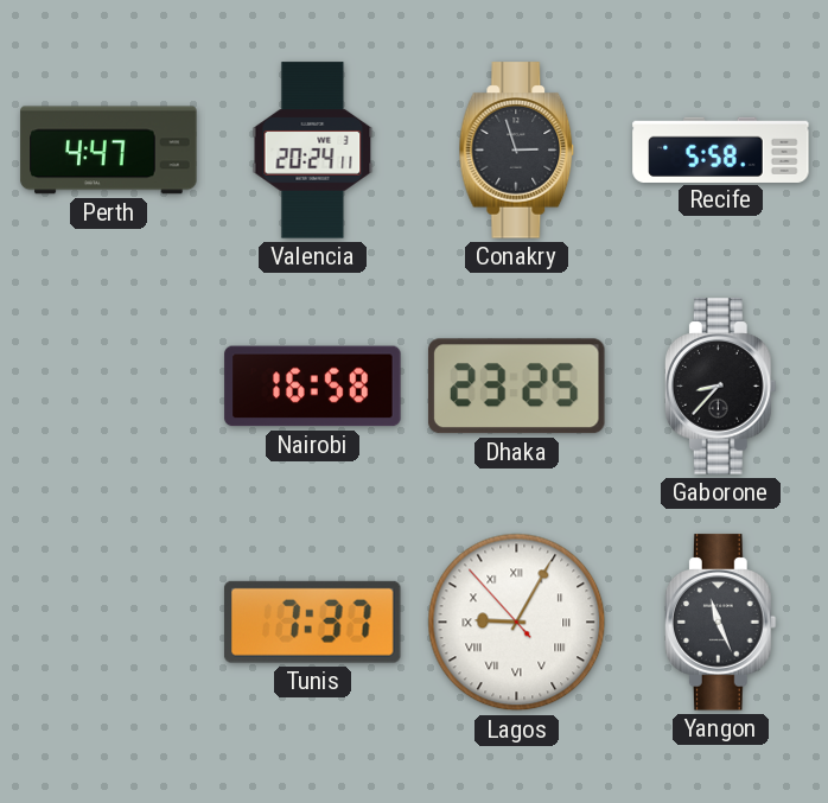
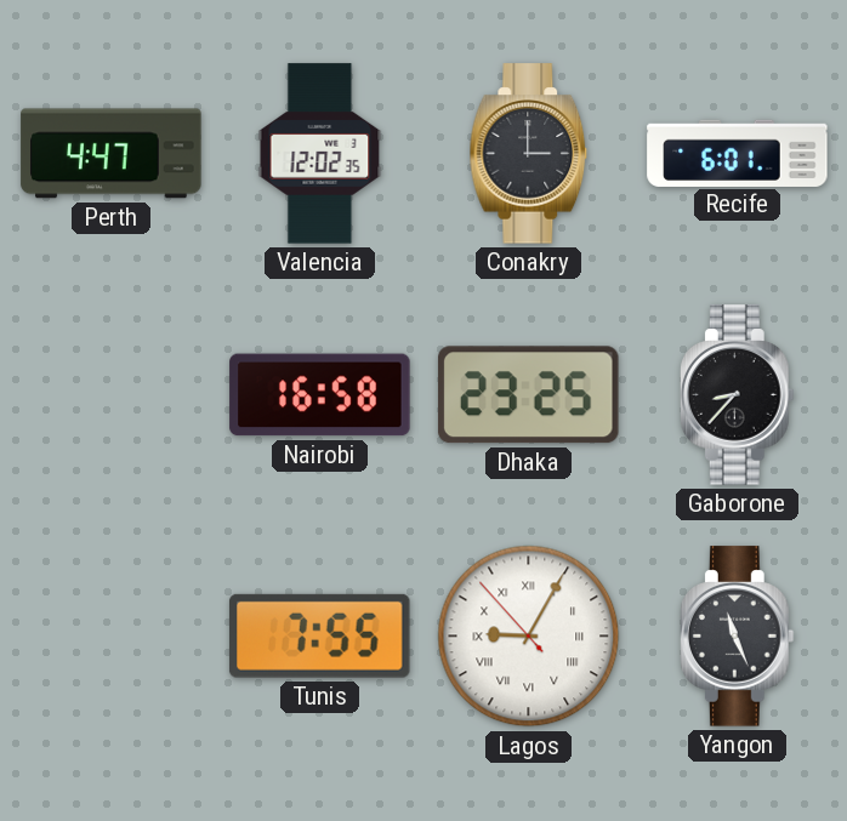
Valencia: 20:24 -> 12:02 (320, 154)
Conakry: 2:57 -> 3:00 (529, 154)
Recife: 5:58 -> 6:01 (738, 153)
Tunis: 7:37 -> 7:55 (319, 635)
